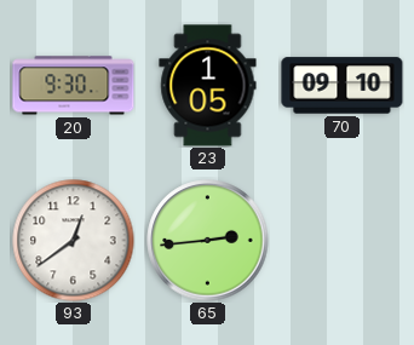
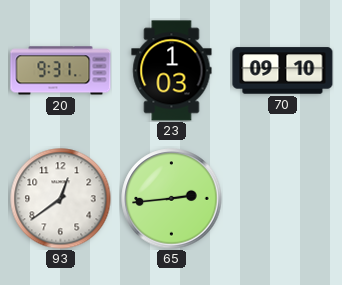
20: 9:30 -> 9:31 (61, 71)
23: 1:05 -> 1:03 (172, 71)
